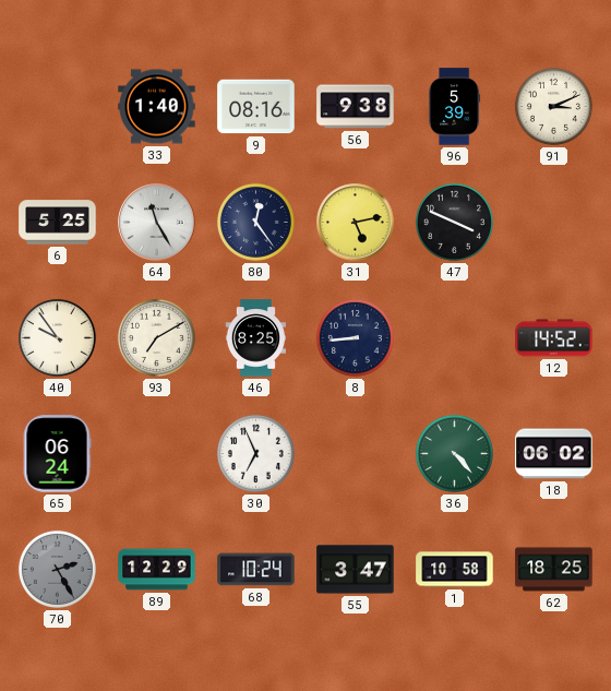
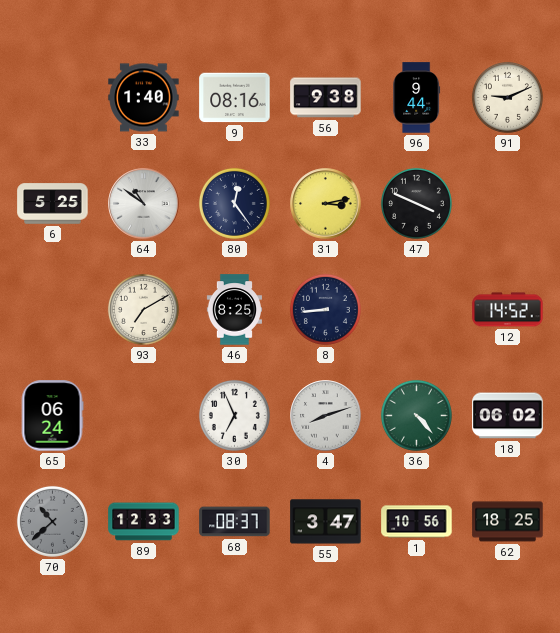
96: 5:39 -> 9:44 (417, 98)
91: 3:11 -> 9:11 (507, 97)
64: 11:25 -> 10:51 (144, 204)
31: 5:13 -> 3:13 (326, 204)
40: 9:54 -> none (57, 337)
4: none -> 8:12 (326, 416)
70: 2:25 -> 10:38 (52, 521)
89: 12:29 -> 12:33 (144, 522)
68: 10:24 -> 08:37 (235, 522)
1: 10:58 -> 10:56 (417, 522)
